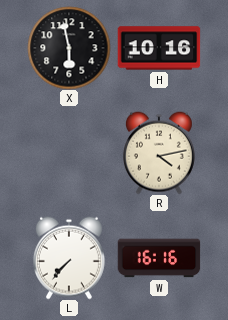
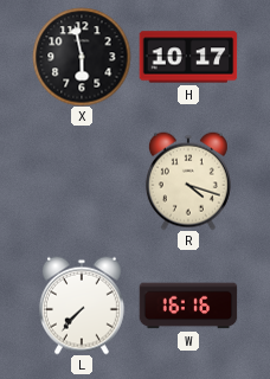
H: 10:16 -> 10:17 (188, 57)
R: 4:13 -> 4:18 (188, 181)
